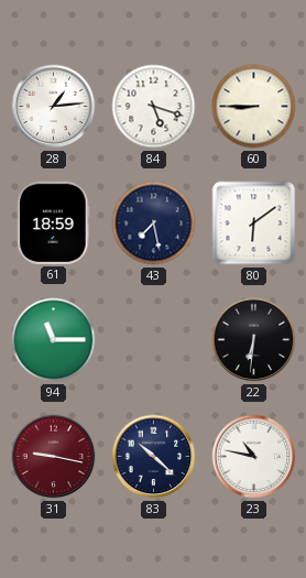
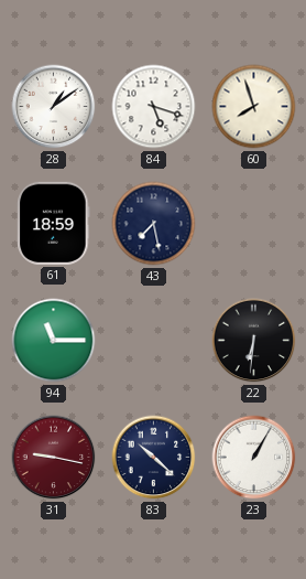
28: 1:14 -> 1:09 (54, 107)
60: 8:45 -> 7:57 (254, 107)
80: 6:09 -> none (254, 223)
23: 10:47 -> 1:05 (254, 458)
